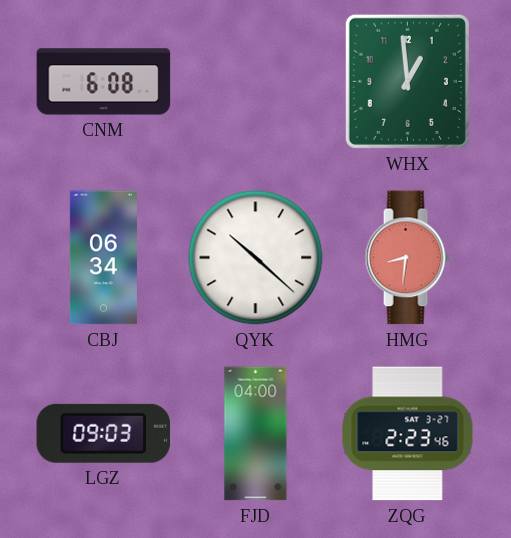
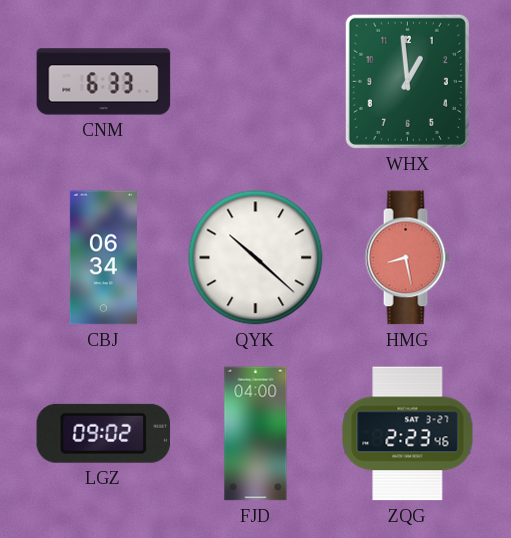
CNM: 6:08 -> 6:33 (104, 82)
HMG: 8:31 -> 8:28 (407, 258)
LGZ: 09:03 -> 09:02 (104, 433)
